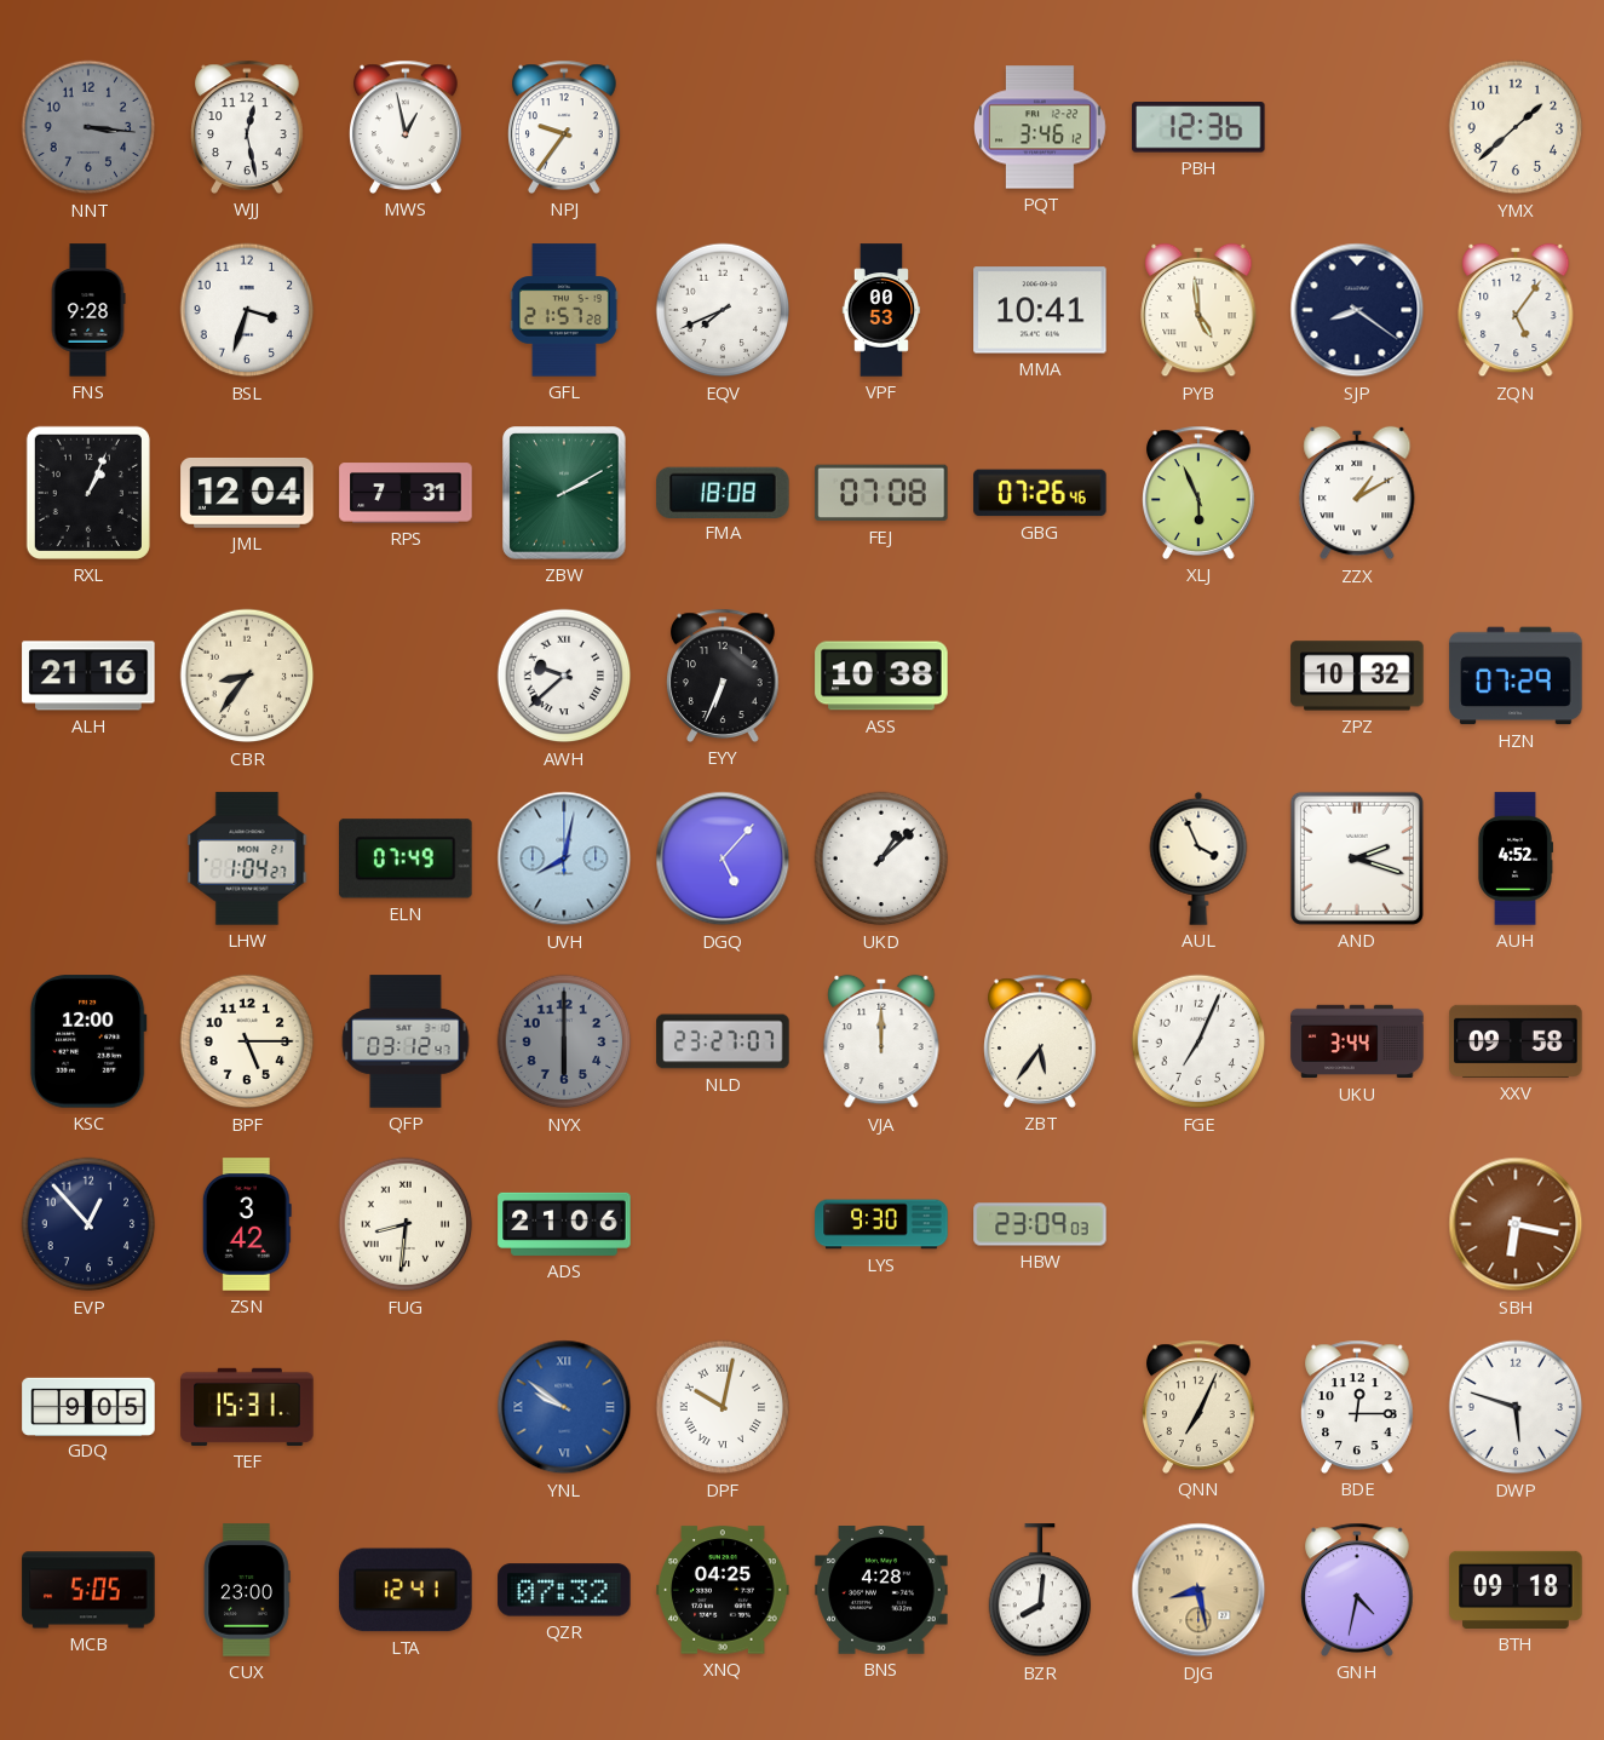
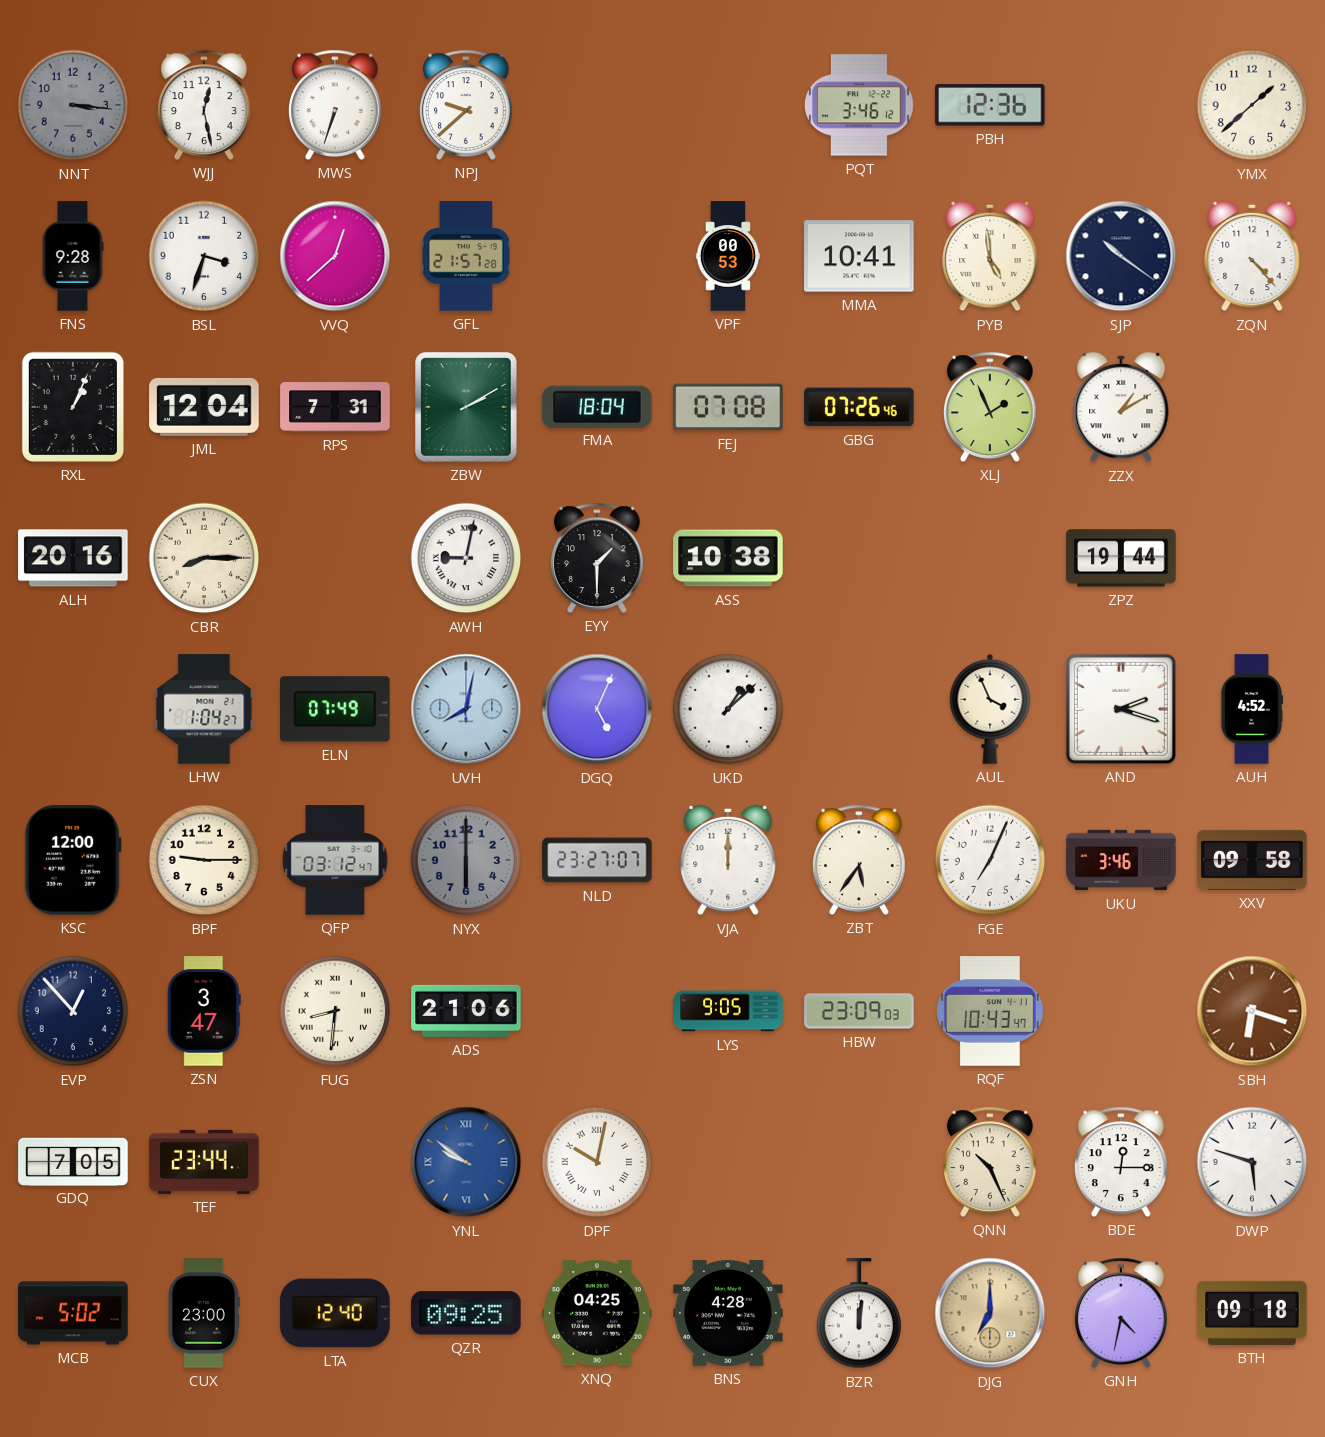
MWS: 12:58 -> 6:33 (336, 105)
NPJ: 9:36 -> 9:38 (467, 105)
VVQ: none -> 12:38 (335, 256)
EQV: 7:41 -> none (723, 310)
SJP: 8:21 -> 10:21 (1121, 256)
ZQN: 5:06 -> 4:23 (1252, 256)
FMA: 18:08 -> 18:04 (597, 406)
XLJ: 5:56 -> 1:56 (991, 407)
ALH: 21:16 -> 20:16 (73, 558)
CBR: 8:36 -> 8:15 (204, 558)
AWH: 9:38 -> 9:02 (466, 558)
EYY: 6:34 -> 1:30 (598, 558)
ZPZ: 10:32 -> 19:44 (1121, 558)
HZN: 07:29 -> none (1516, 676)
DGQ: 5:07 -> 5:04 (597, 709)
BPF: 5:15 -> 9:15 (204, 860)
UKU: 3:44 -> 3:46 (1121, 860)
ZSN: 3:42 -> 3:47 (204, 1011)
LYS: 9:30 -> 9:05 (728, 1011)
RQF: none -> 10:43 (990, 1011)
SBH: 6:17 -> 6:18 (1252, 1011)
GDQ: 9:05 -> 7:05 (73, 1161)
TEF: 15:31 -> 23:44 (204, 1162)
QNN: 7:04 -> 10:26 (991, 1162)
MCB: 5:05 -> 5:02 (73, 1313)
LTA: 12:41 -> 12:40 (335, 1313)
QZR: 07:32 -> 09:25 (466, 1313)
BZR: 8:01 -> 12:01 (859, 1314)
DJG: 8:28 -> 7:00 (990, 1313)
